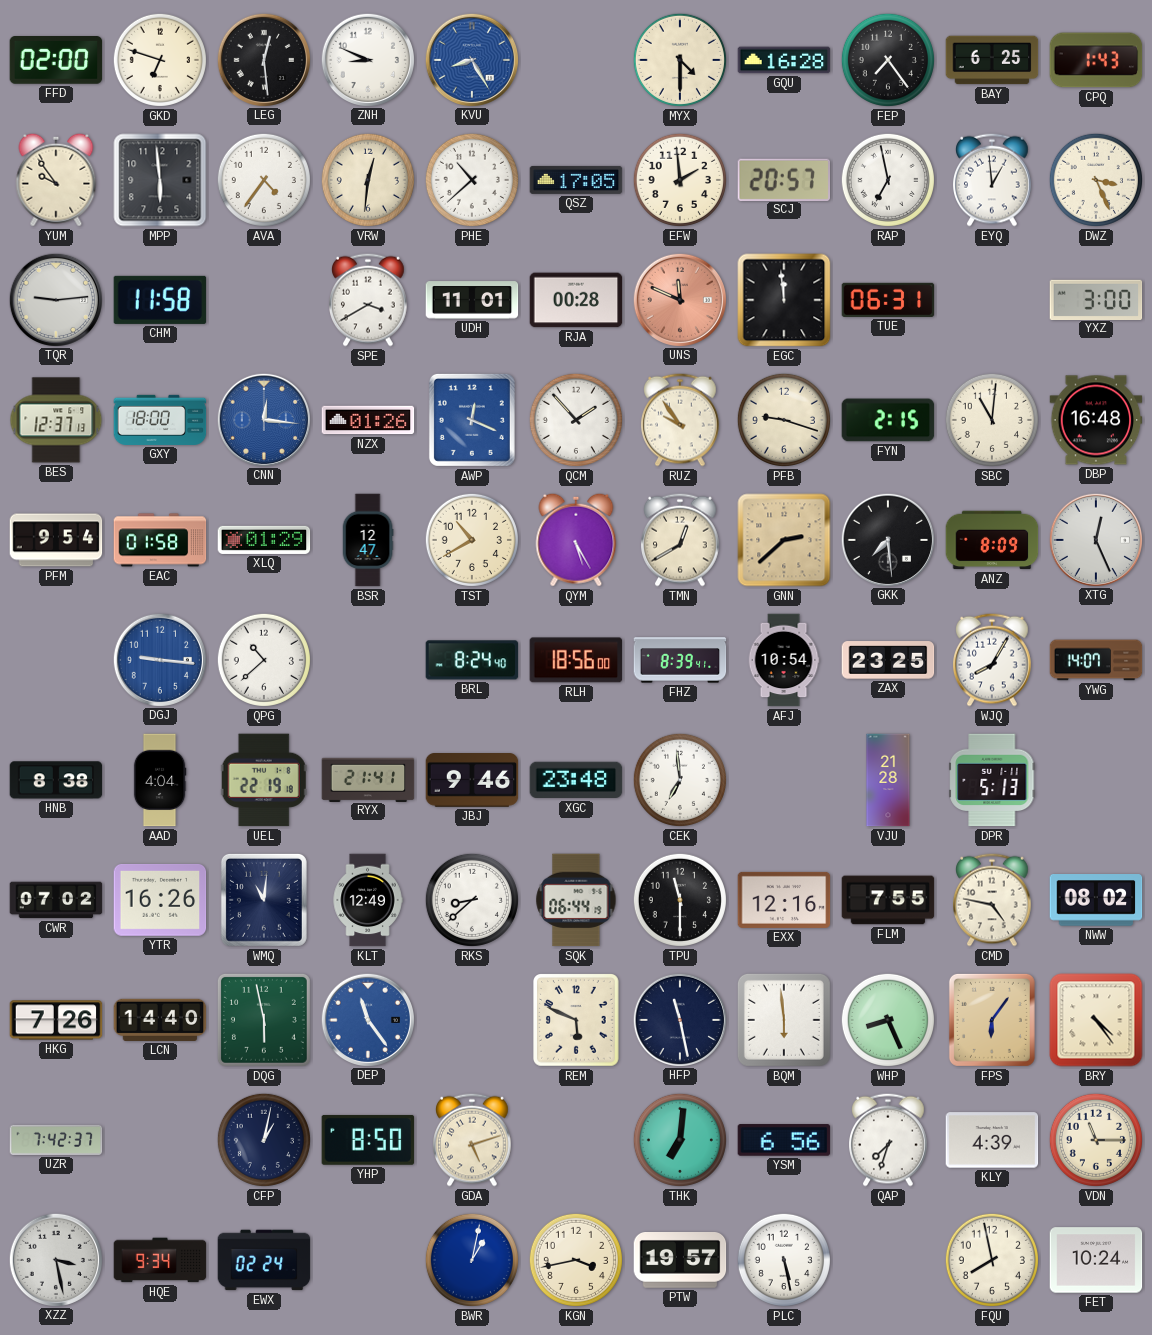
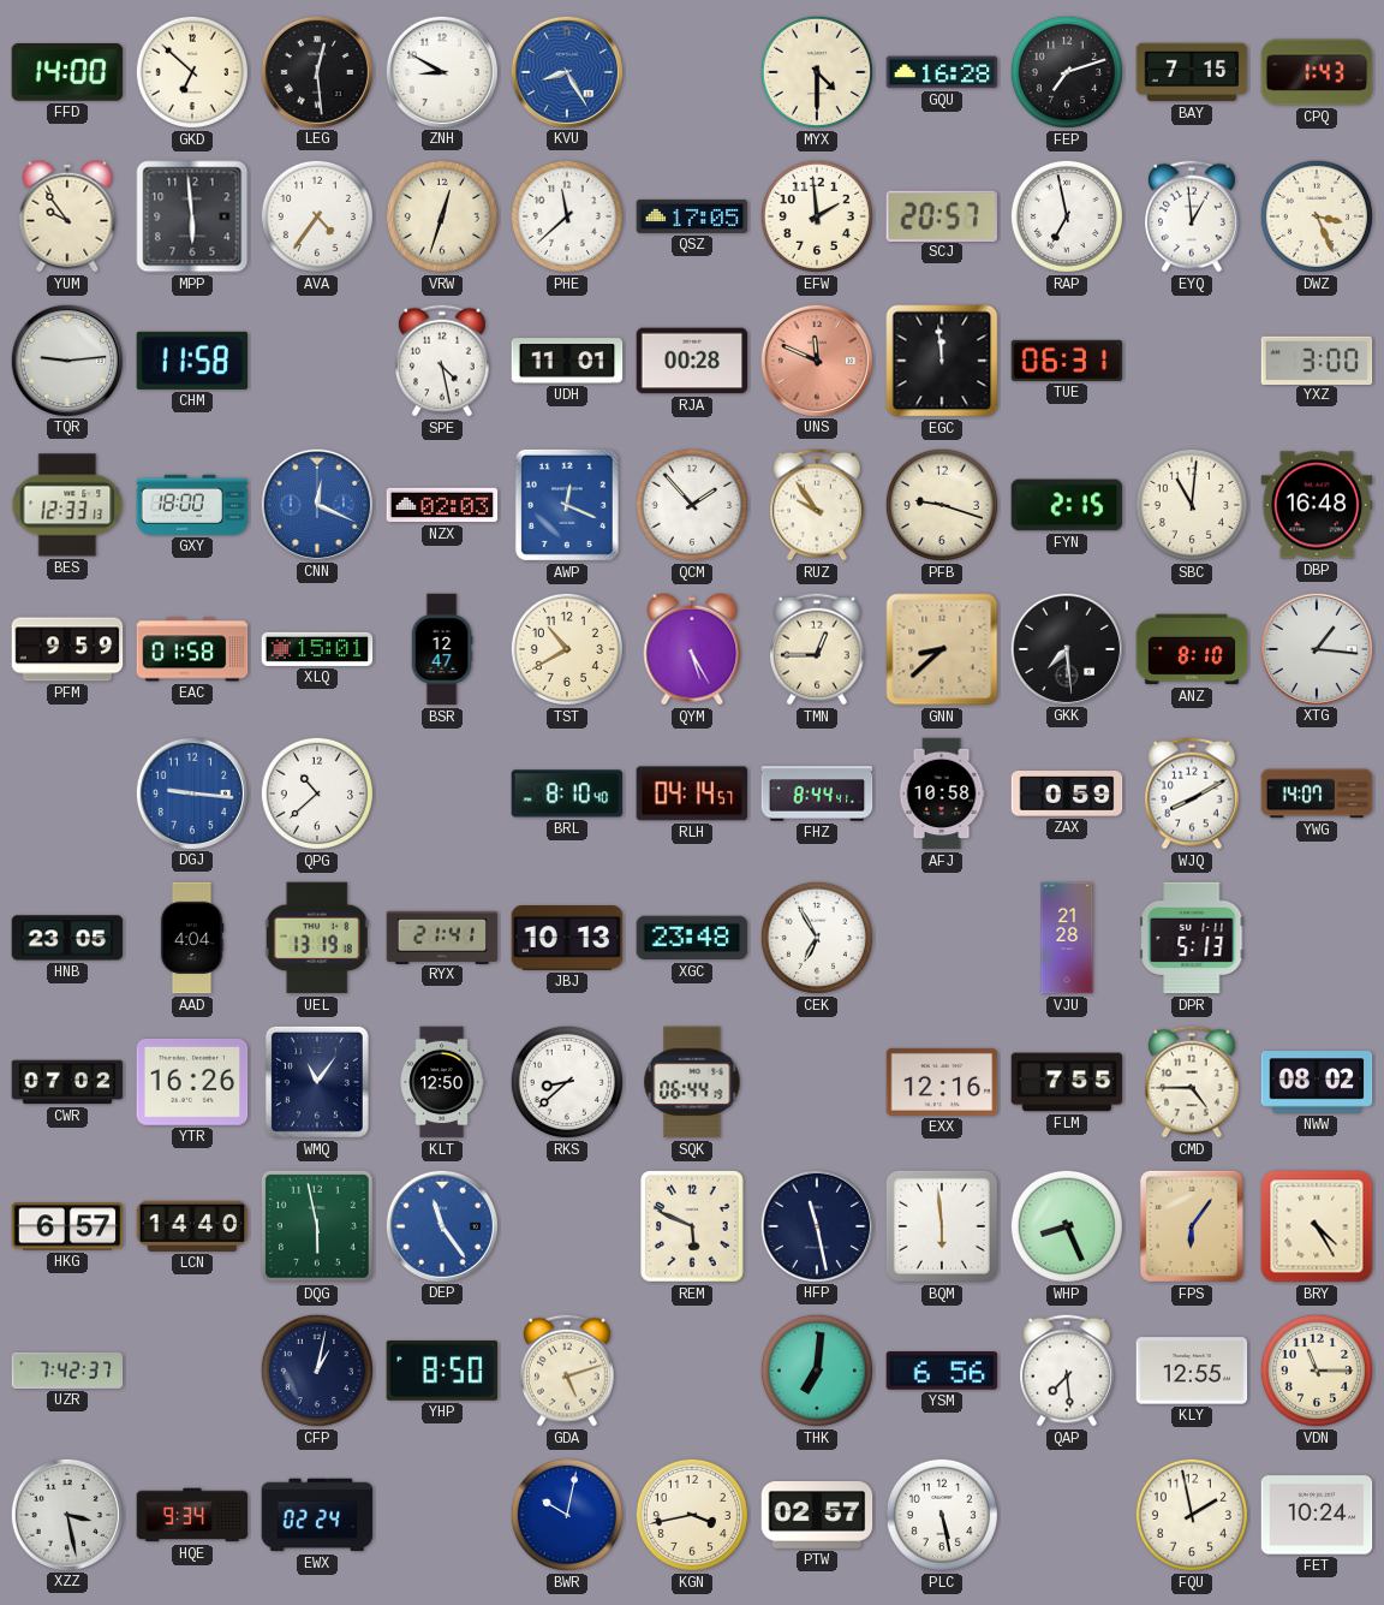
FFD: 02:00 -> 14:00 (67, 73)
GKD: 6:48 -> 6:52 (192, 72)
ZNH: 8:49 -> 8:50 (441, 71)
FEP: 7:24 -> 7:12 (1067, 72)
BAY: 6:25 -> 7:15 (1192, 72)
VRW: 12:31 -> 12:33 (442, 216)
PHE: 10:38 -> 11:38 (567, 216)
SPE: 3:40 -> 4:28 (443, 361)
BES: 12:37 -> 12:33 (67, 505)
CNN: 12:16 -> 12:19 (316, 504)
NZX: 01:26 -> 02:03 (442, 505)
PFM: 9:54 -> 9:59 (67, 649)
XLQ: 01:29 -> 15:01 (317, 649)
TMN: 12:40 -> 12:45 (818, 649)
GNN: 2:38 -> 8:38 (942, 649)
ANZ: 8:09 -> 8:10 (1192, 649)
XTG: 12:26 -> 1:16 (1316, 648)
BRL: 8:24 -> 8:10 (567, 793)
RLH: 18:56 -> 04:14 (692, 793)
FHZ: 8:39 -> 8:44 (817, 793)
AFJ: 10:54 -> 10:58 (942, 793)
ZAX: 23:25 -> 0:59 (1067, 793)
WJQ: 8:05 -> 8:10 (1193, 793)
HNB: 8:38 -> 23:05 (67, 938)
UEL: 22:19 -> 13:19 (317, 938)
JBJ: 9:46 -> 10:13 (567, 939)
CEK: 6:59 -> 6:55 (817, 938)
WMQ: 11:01 -> 11:06 (317, 1082)
KLT: 12:49 -> 12:50 (442, 1082)
TPU: 11:30 -> none (680, 900)
CMD: 4:47 -> 4:45 (1193, 1082)
HKG: 7:26 -> 6:57 (67, 1226)
BRY: 4:24 -> 4:25 (1317, 1226)
QAP: 7:33 -> 7:29 (1068, 1371)
KLY: 4:39 -> 12:55 (1192, 1371)
BWR: 1:02 -> 10:02 (567, 1515)
PTW: 19:57 -> 02:57 (817, 1516)
FQU: 7:58 -> 1:58 (1192, 1515)
